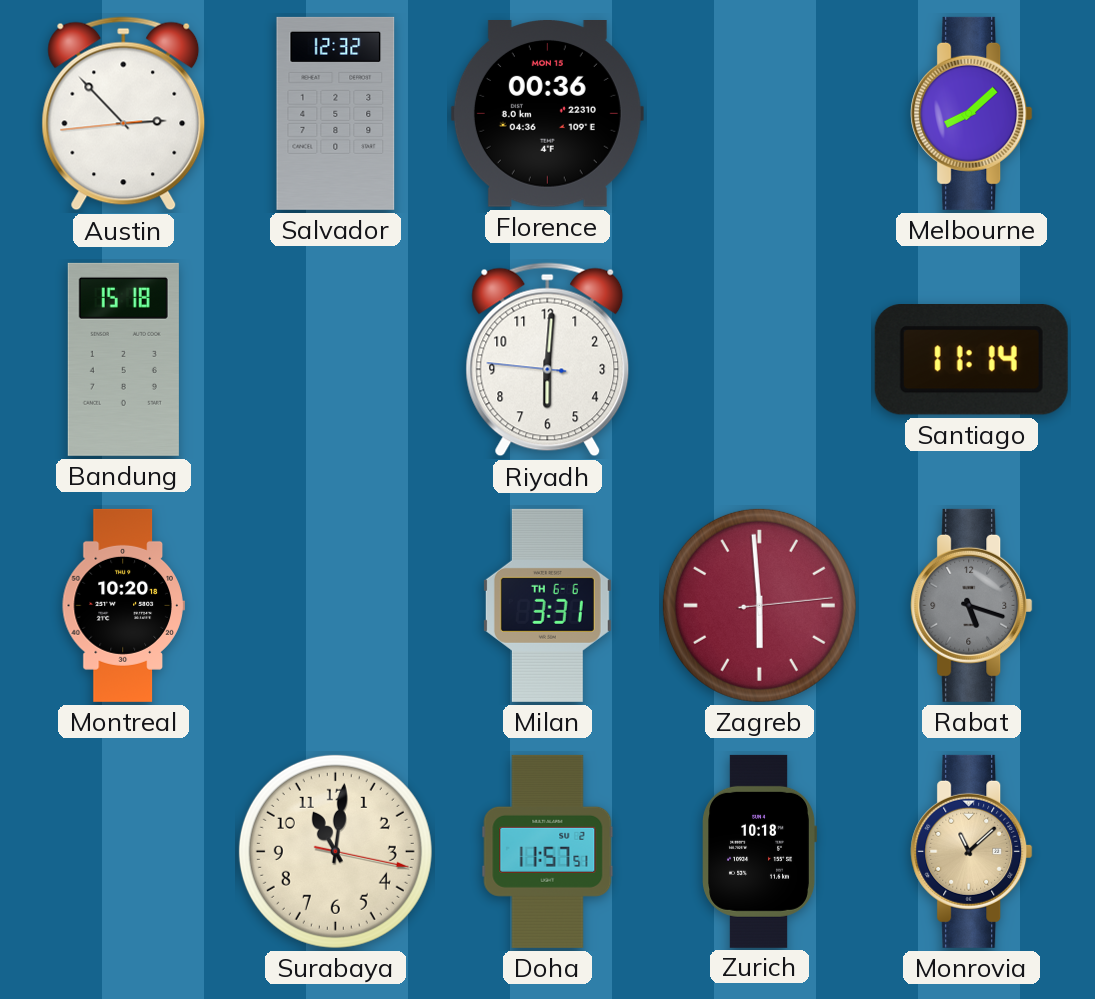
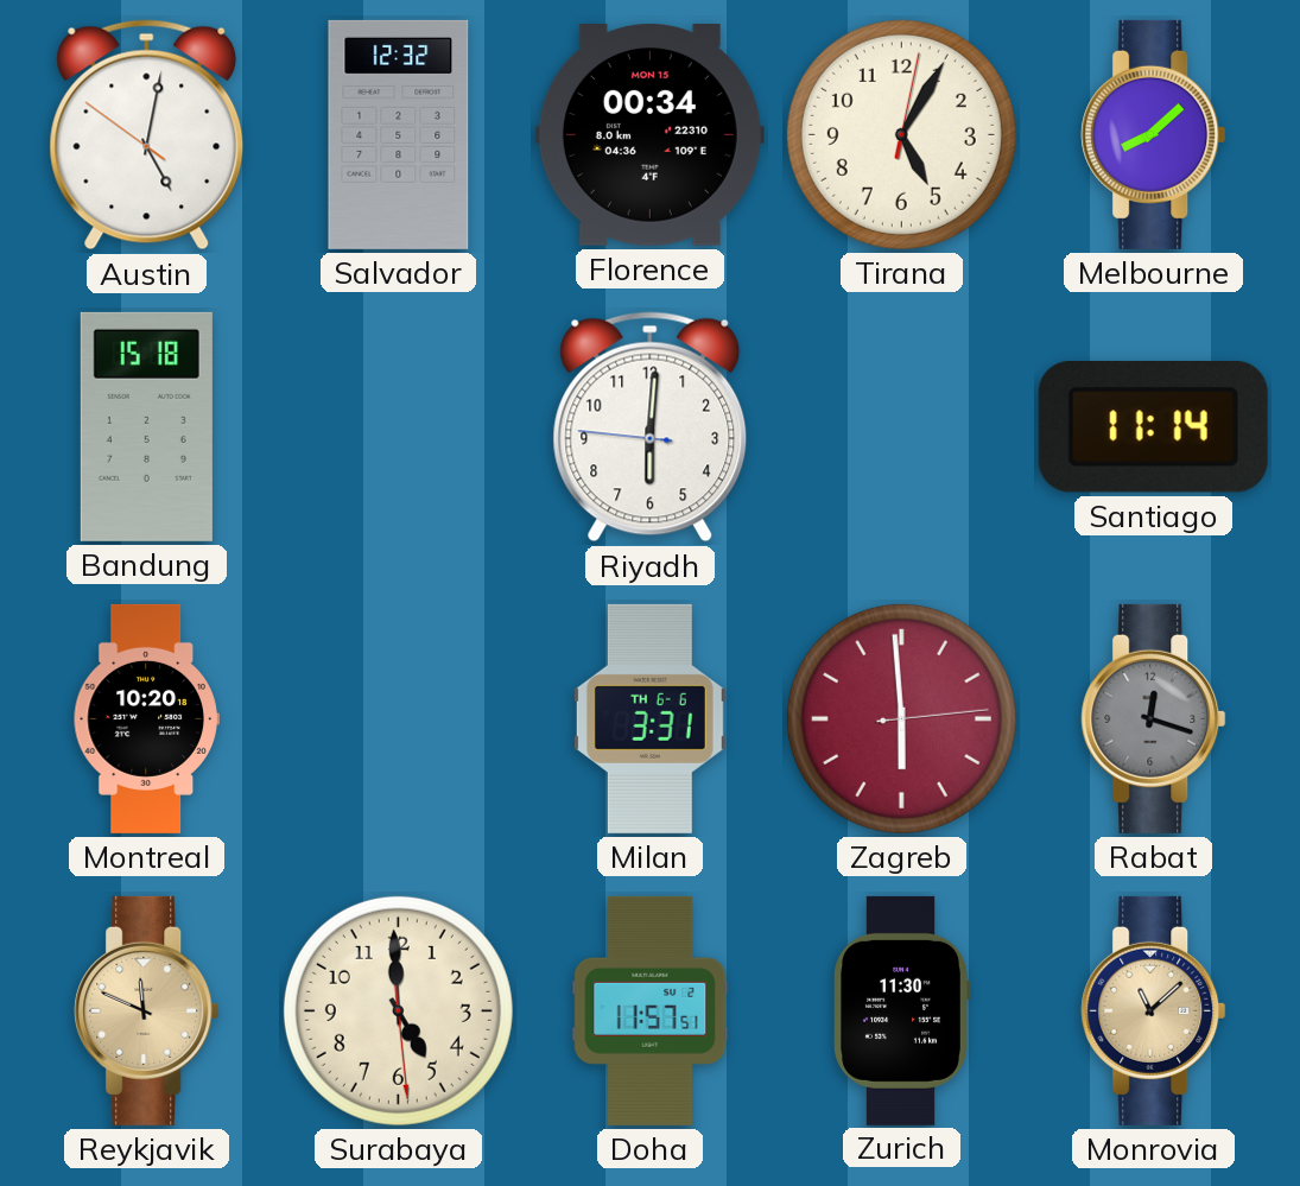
Austin: 2:52 -> 5:01 (147, 135)
Florence: 00:36 -> 00:34 (649, 135)
Tirana: none -> 5:05 (901, 134)
Rabat: 5:18 -> 12:18 (1154, 718)
Reykjavik: none -> 11:49 (147, 1010)
Surabaya: 11:01 -> 4:59 (398, 1010)
Zurich: 10:18 -> 11:30 (901, 1010)
